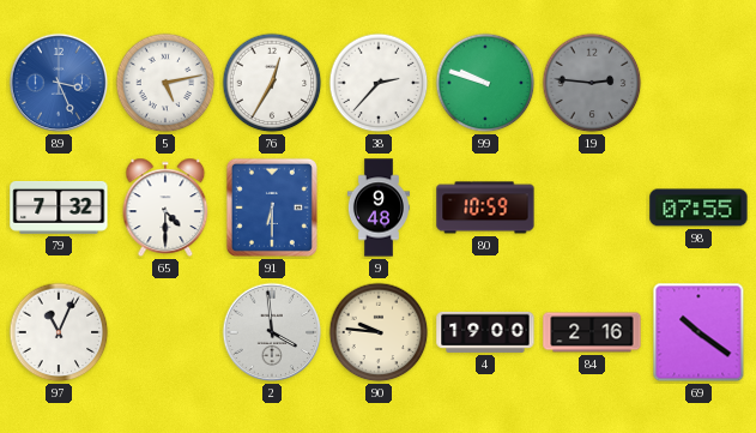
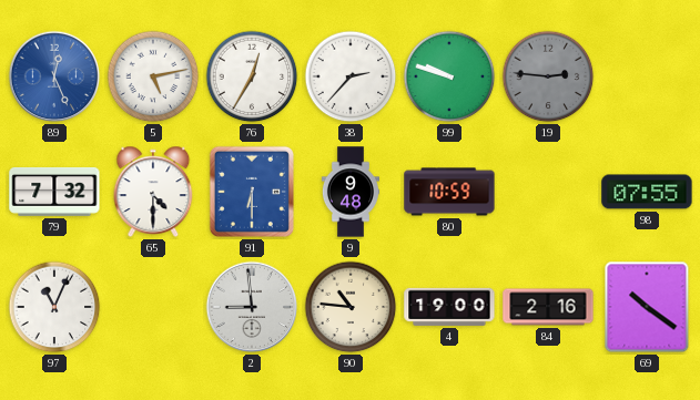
89: 3:26 -> 12:26 (54, 76)
2: 3:59 -> 8:59 (252, 307)
90: 9:46 -> 10:46 (351, 307)
